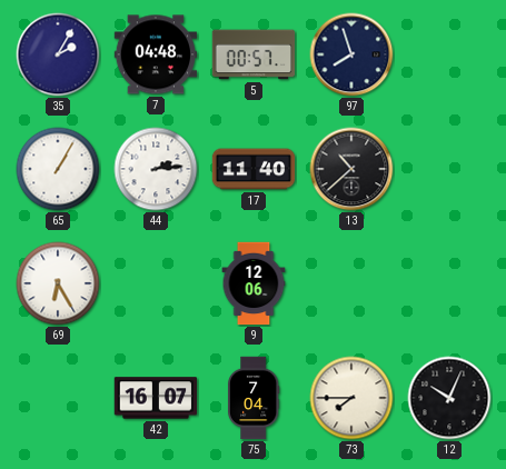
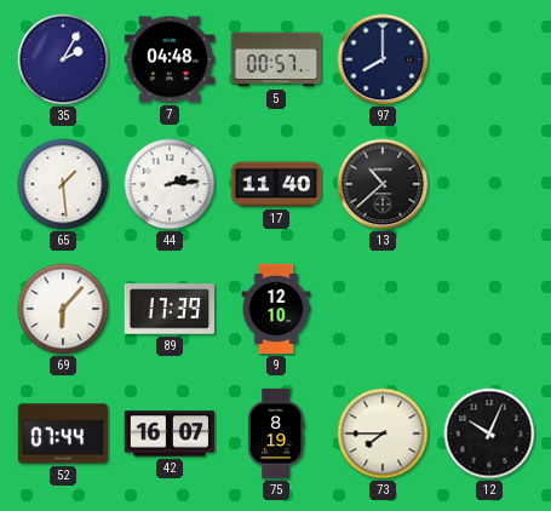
97: 7:57 -> 8:00 (383, 59)
65: 1:05 -> 1:29 (63, 184)
69: 6:25 -> 6:07 (63, 309)
89: none -> 17:39 (170, 309)
9: 12:06 -> 12:10 (276, 309)
52: none -> 07:44 (63, 434)
75: 7:04 -> 8:19 (276, 434)
